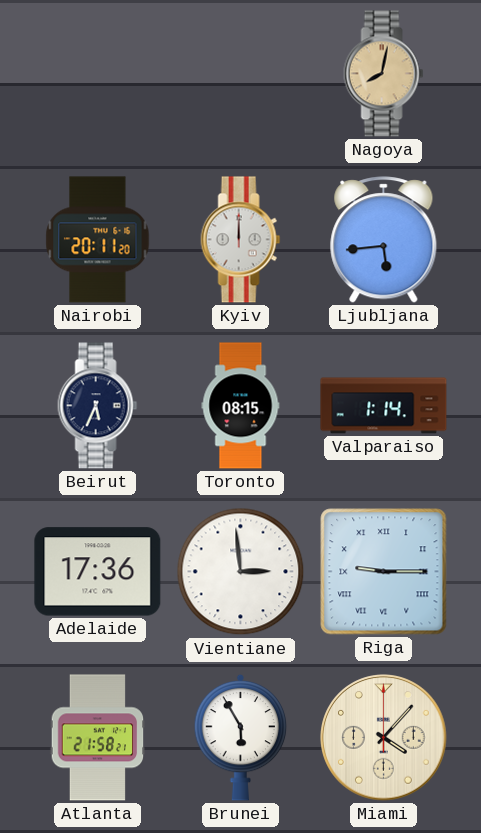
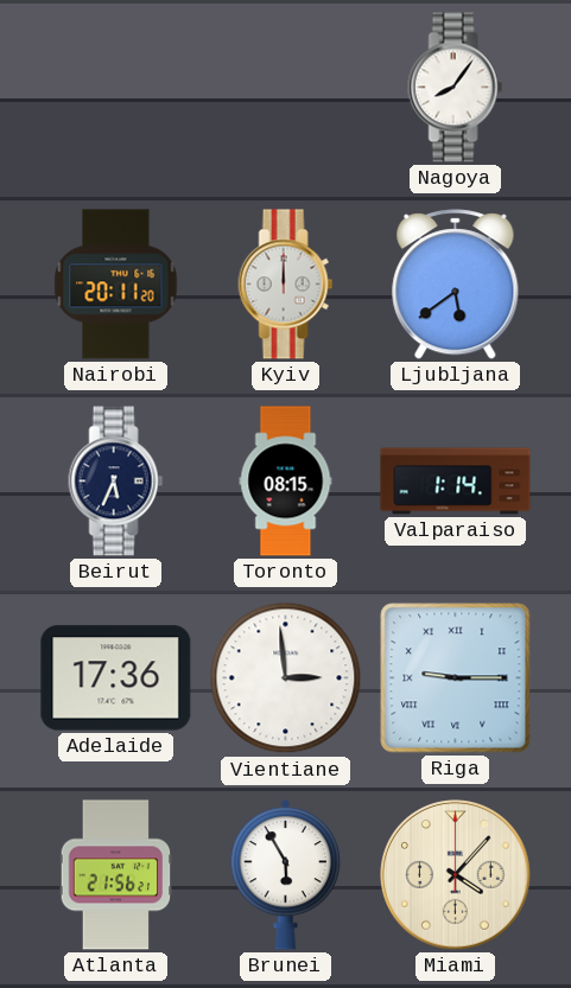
Nagoya: 8:02 -> 8:06 (456, 88)
Nagoya dial: champagne -> white (456, 88)
Ljubljana: 5:44 -> 5:39 (456, 285)
Atlanta: 21:58 -> 21:56 (116, 875)
